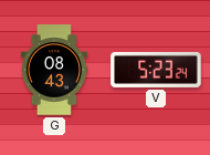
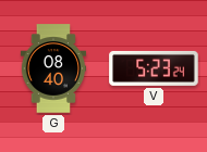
G: 08:43 -> 08:40 (53, 68)
